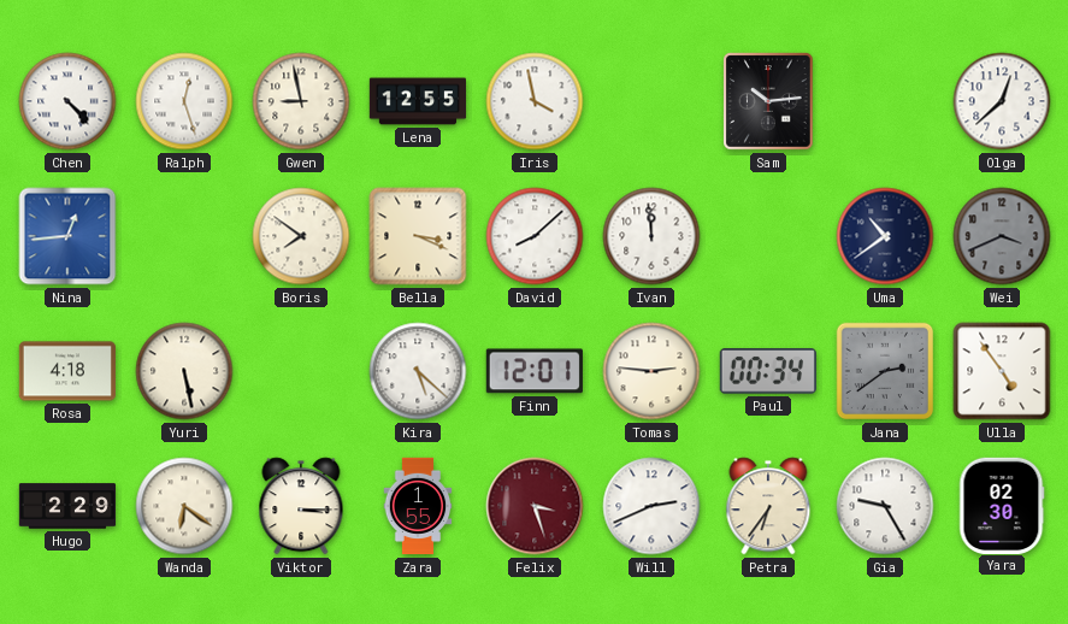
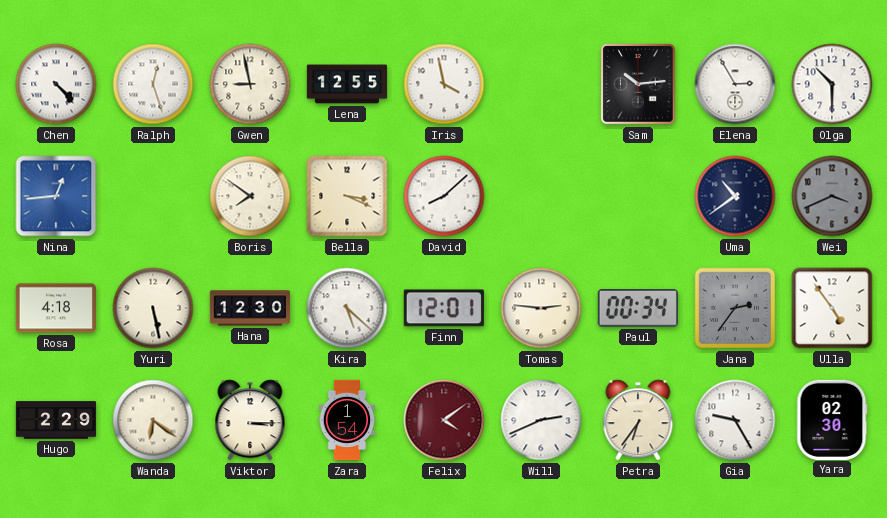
Elena: none -> 2:55 (735, 84)
Olga: 12:38 -> 10:30 (832, 84)
Ivan: 11:59 -> none (651, 236)
Hana: none -> 12:30 (250, 308)
Jana: 2:39 -> 2:36 (735, 308)
Zara: 1:55 -> 1:54 (347, 420)
Felix: 3:27 -> 4:09 (444, 420)
